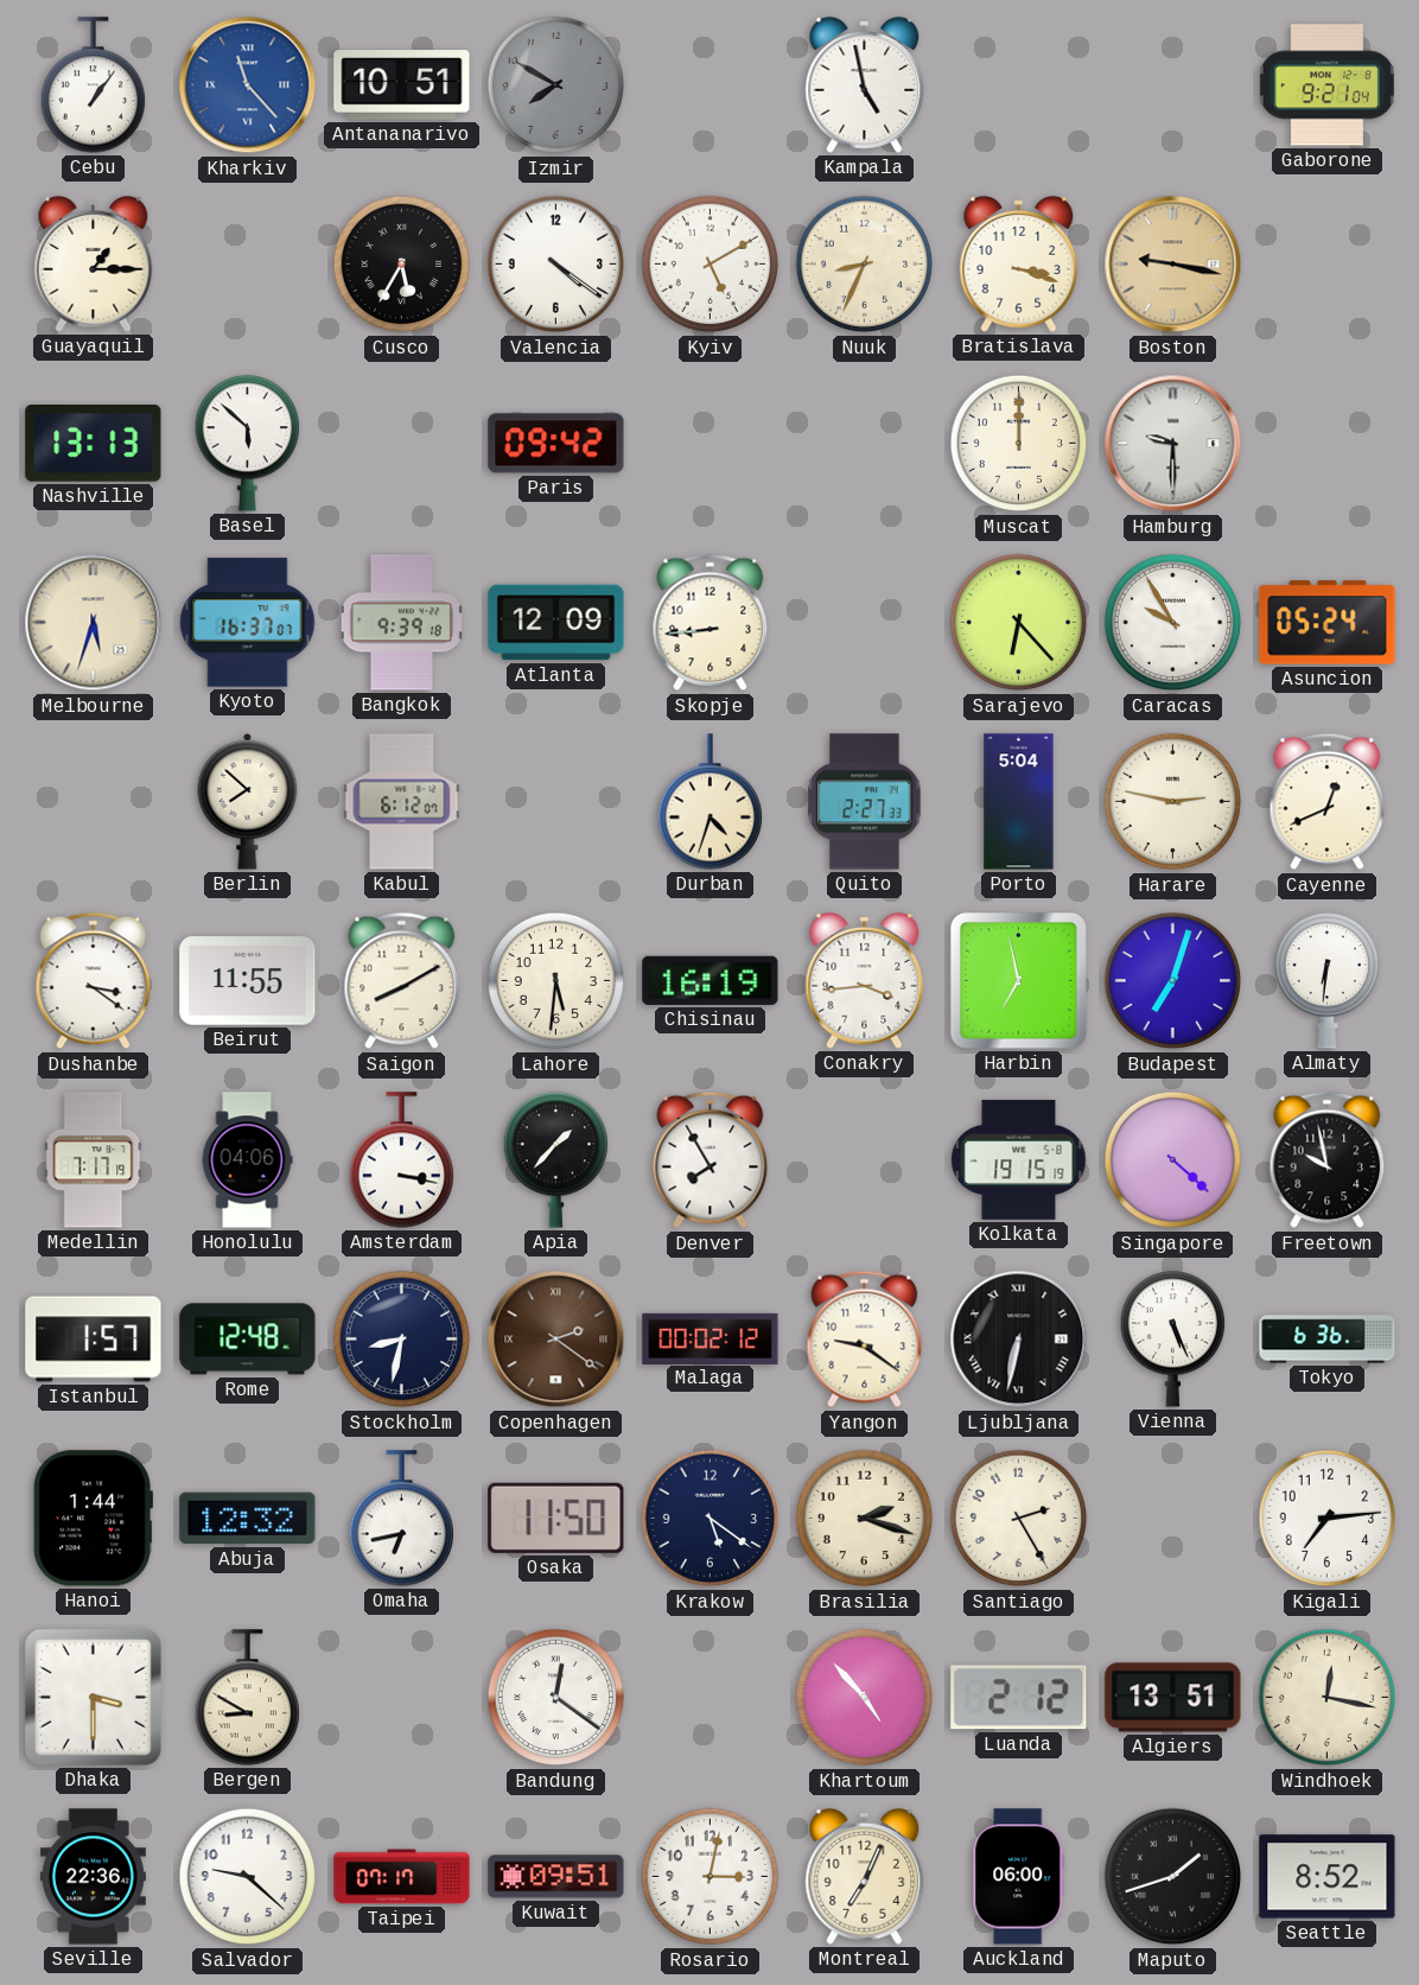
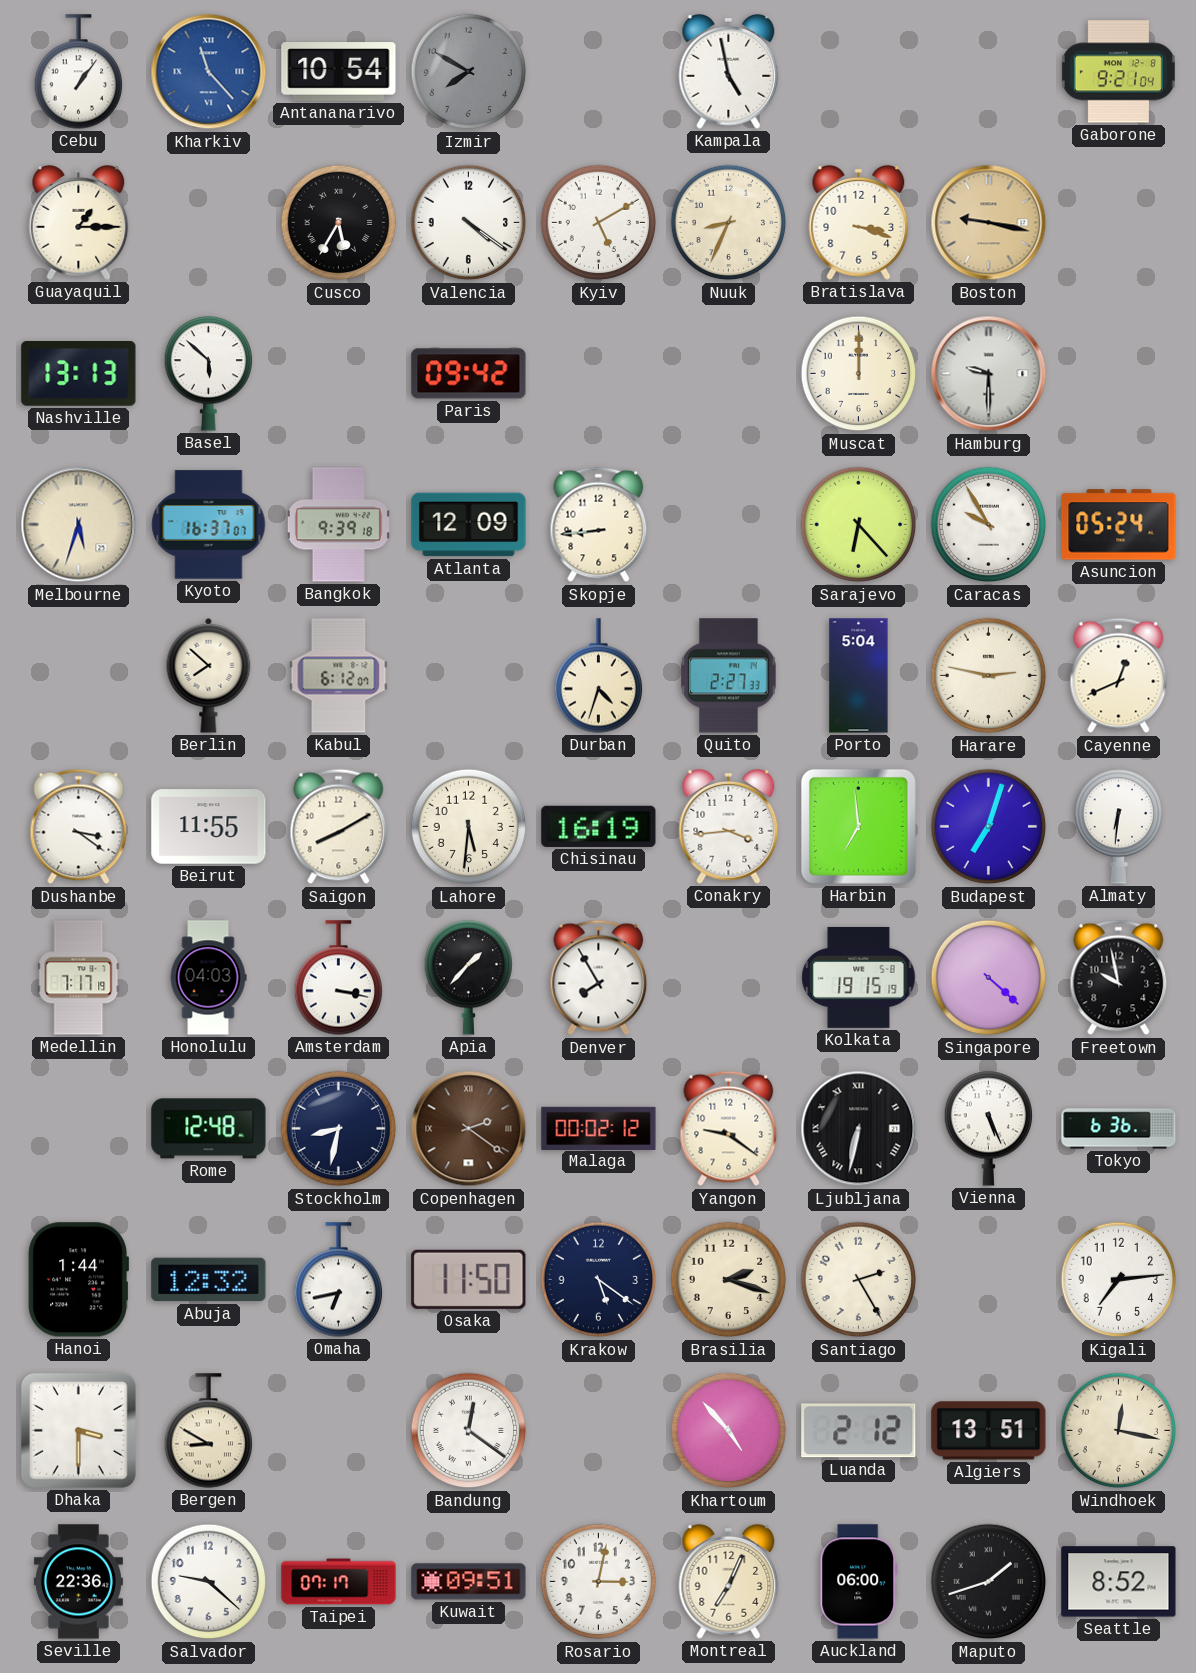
Antananarivo: 10:51 -> 10:54 (339, 72)
Harbin: 6:58 -> 6:59 (858, 826)
Honolulu: 04:06 -> 04:03 (208, 978)
Istanbul: 1:57 -> none (94, 1340)
